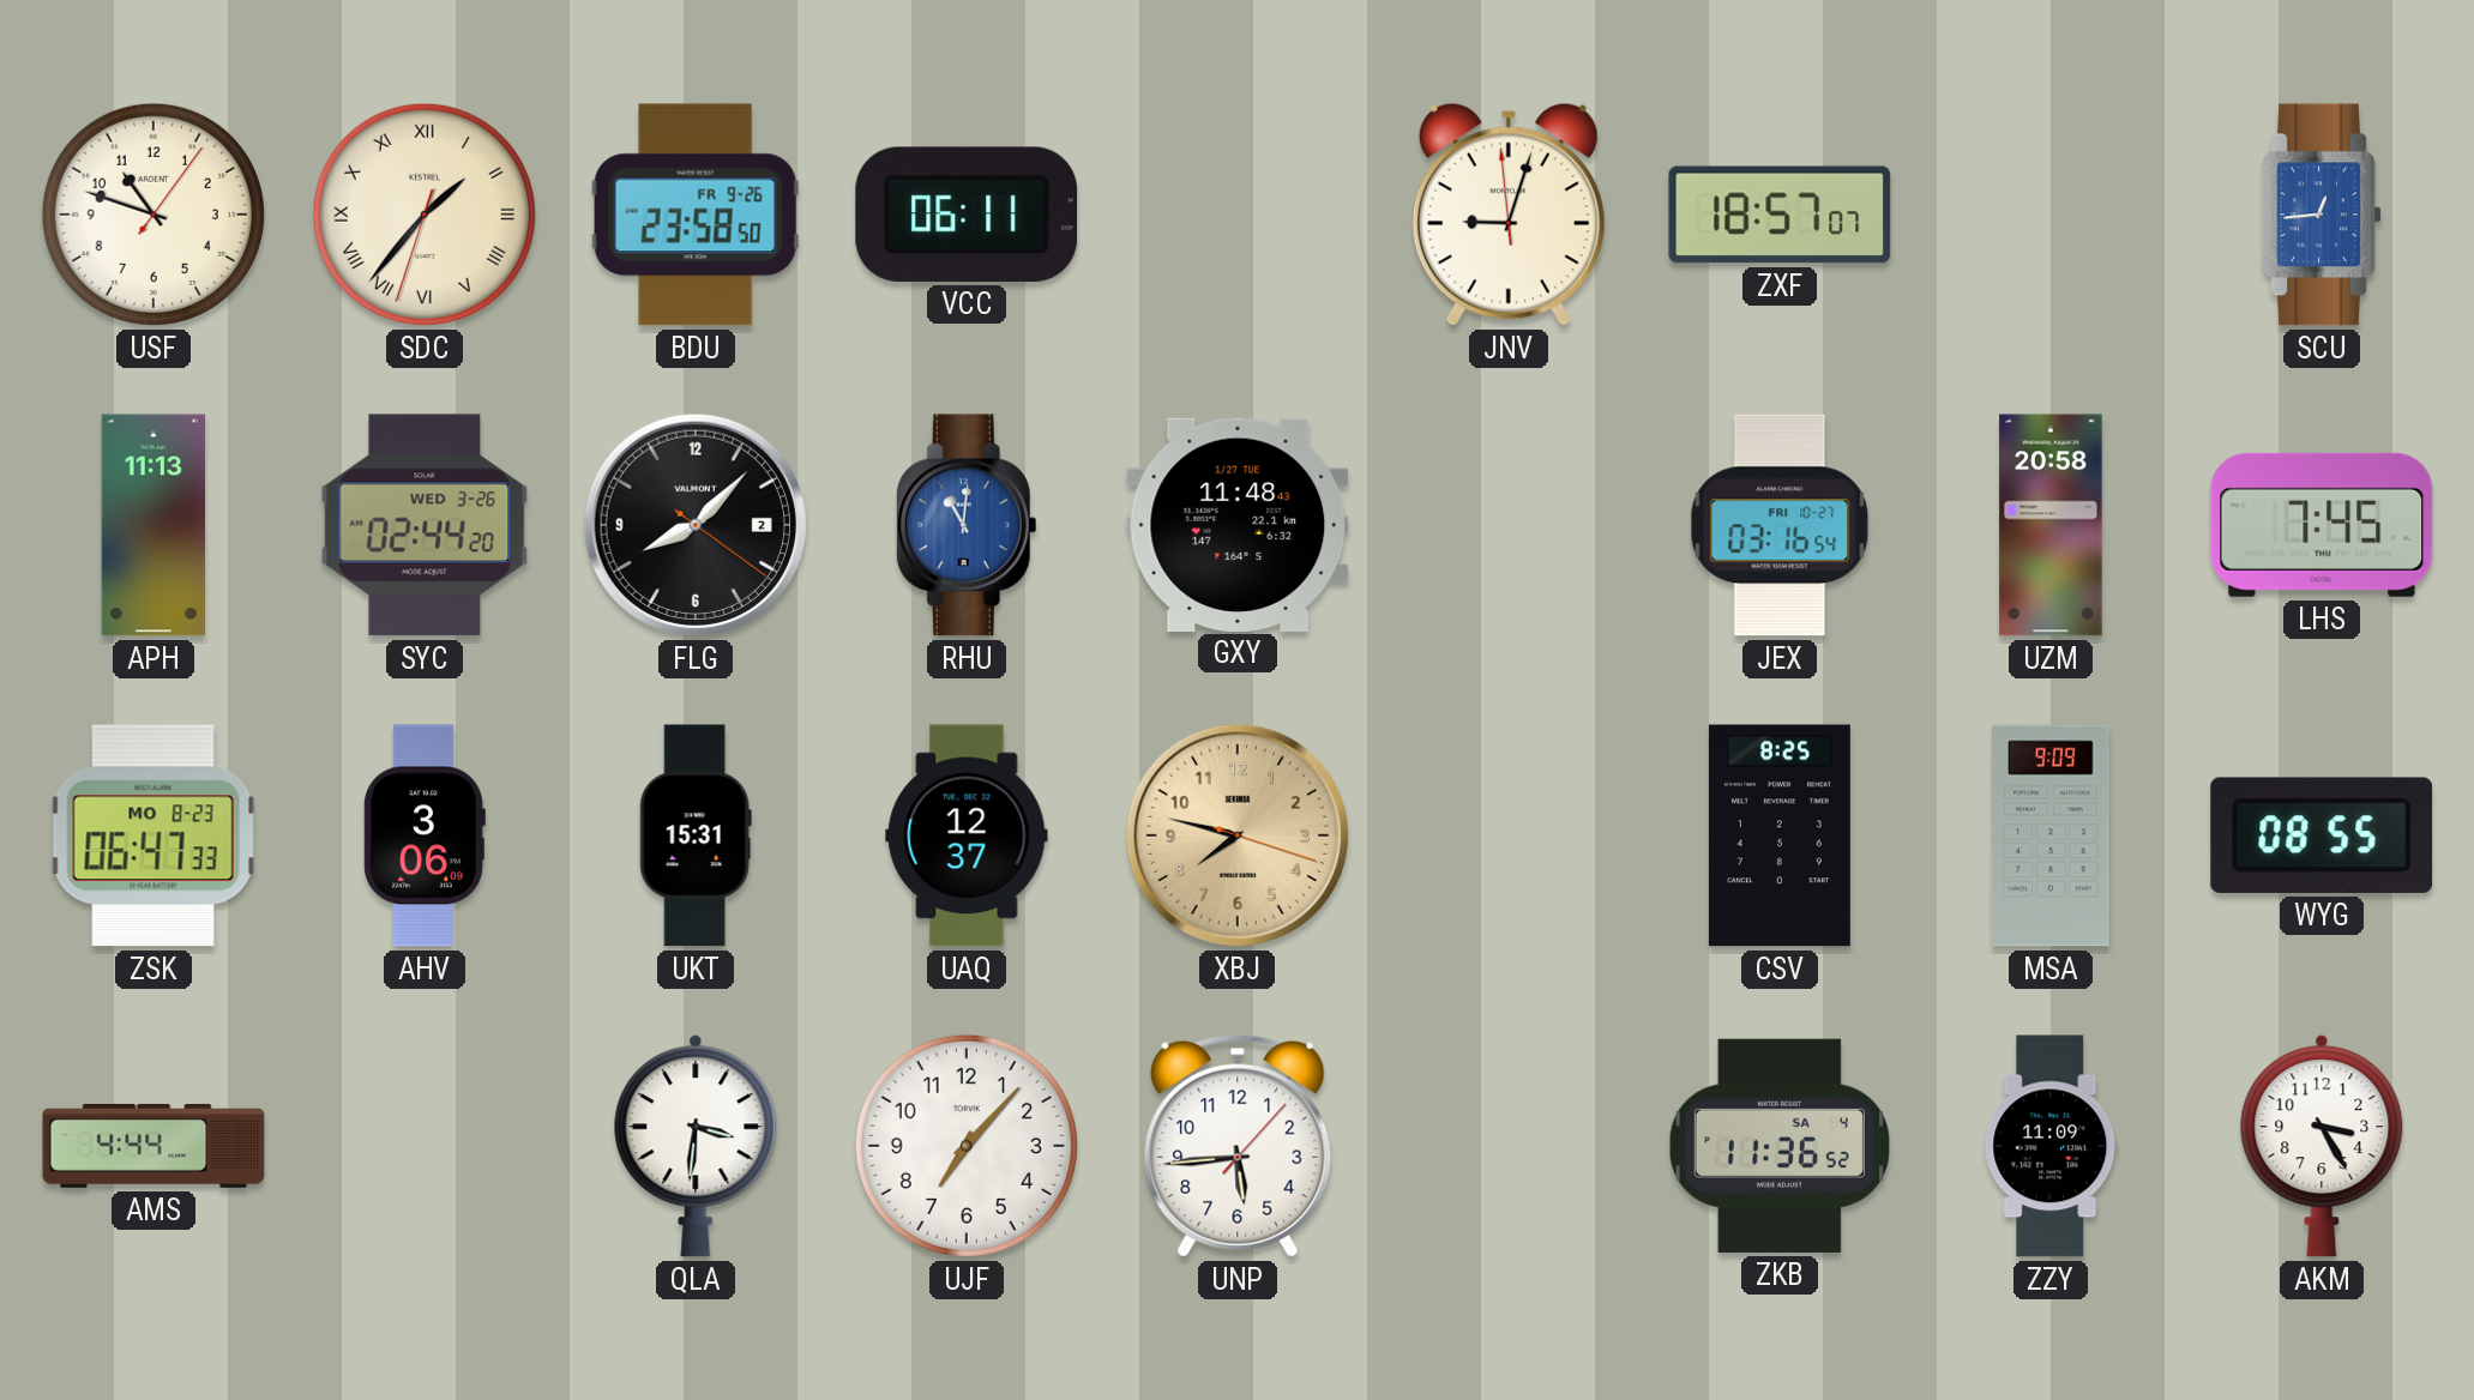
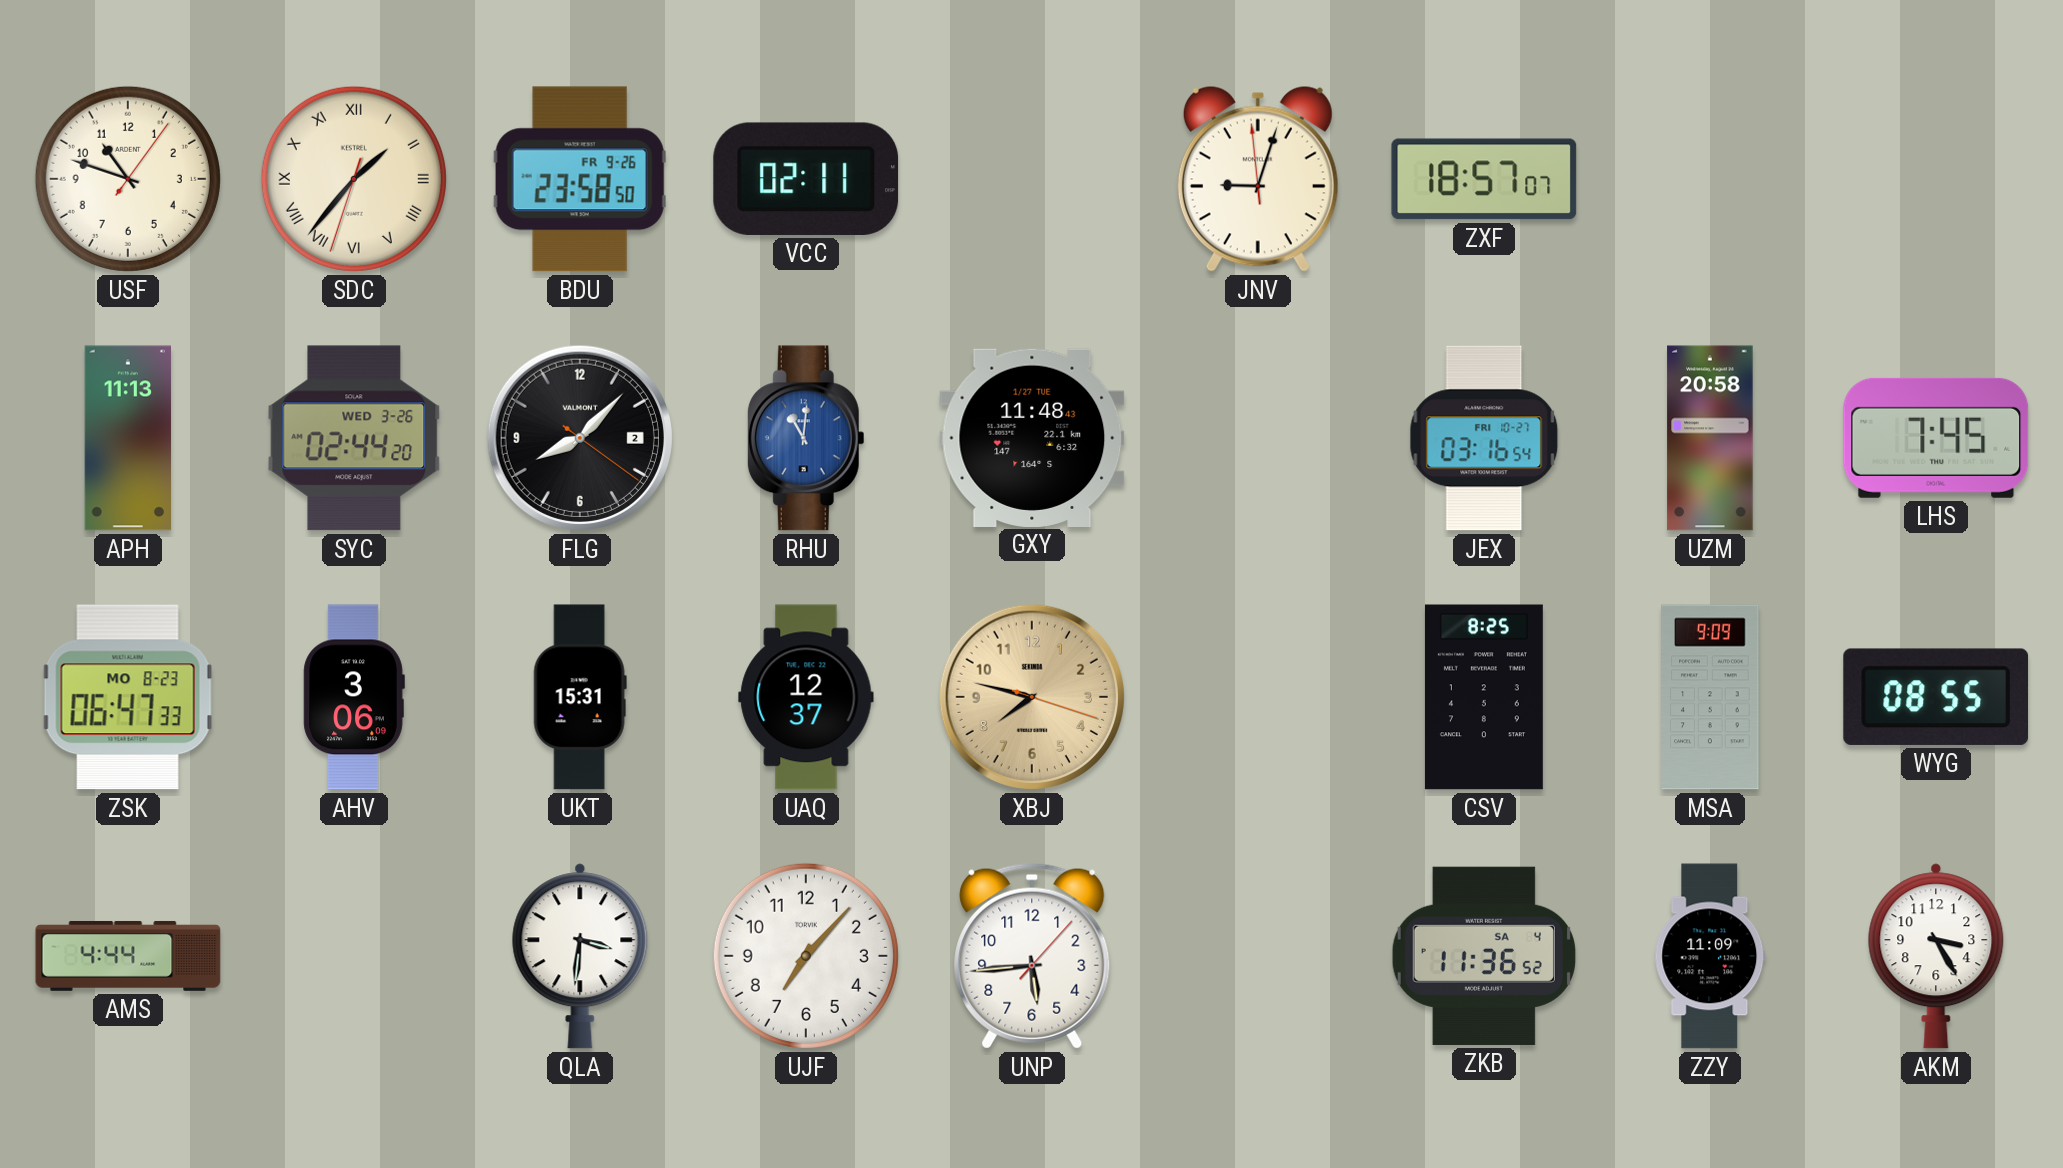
VCC: 06:11 -> 02:11 (806, 179)
SCU: 12:44 -> none (2322, 215)
